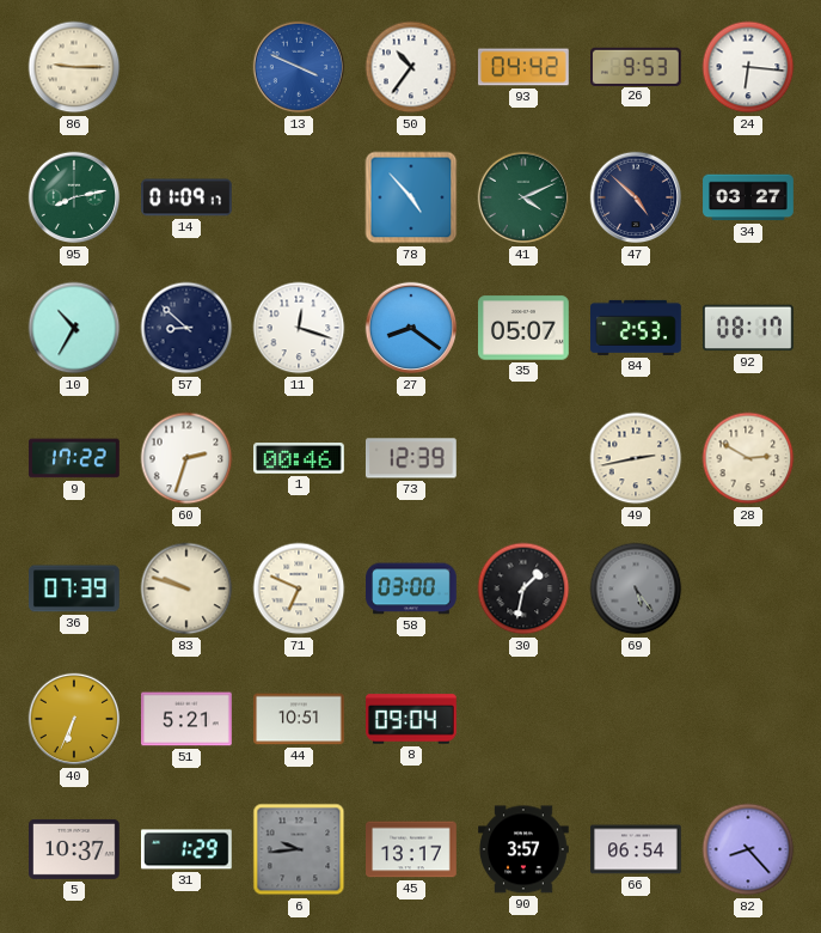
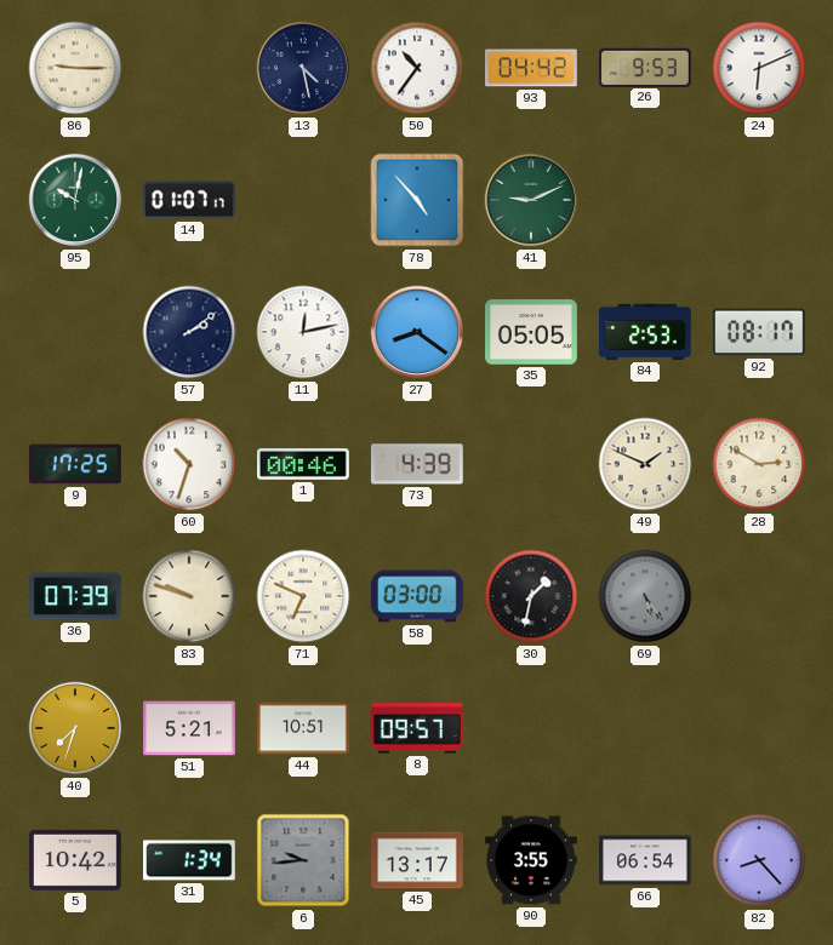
13: 3:49 -> 4:28 (303, 68)
13 dial: blue -> navy (303, 68)
24: 6:16 -> 6:11 (759, 68)
95: 8:13 -> 10:02 (75, 200)
14: 01:09 -> 01:07 (190, 200)
41: 4:11 -> 9:11 (531, 200)
47: 4:52 -> none (636, 197)
34: 03:27 -> none (748, 197)
10: 10:35 -> none (74, 328)
57: 8:52 -> 2:09 (189, 332)
11: 12:18 -> 12:13 (303, 332)
35: 05:07 -> 05:05 (532, 332)
9: 17:22 -> 17:25 (76, 464)
60: 2:33 -> 10:33 (189, 464)
73: 12:39 -> 4:39 (417, 464)
49: 2:43 -> 1:49 (645, 464)
40: 6:34 -> 7:33 (75, 728)
8: 09:04 -> 09:57 (418, 728)
5: 10:37 -> 10:42 (76, 860)
31: 1:29 -> 1:34 (190, 860)
90: 3:57 -> 3:55 (532, 860)
